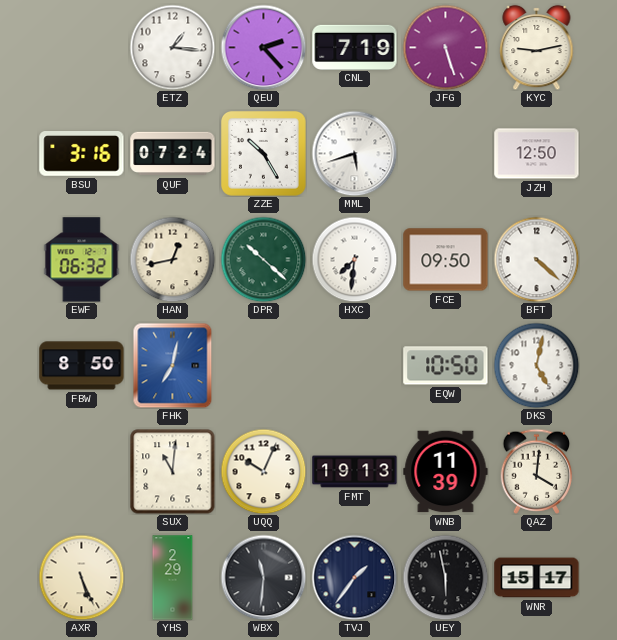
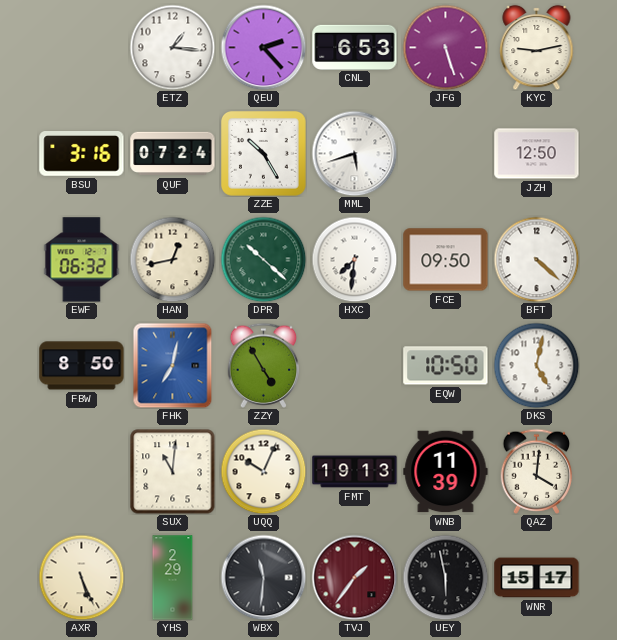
CNL: 7:19 -> 6:53 (355, 47)
ZZY: none -> 4:55 (264, 365)
TVJ dial: navy -> burgundy (354, 577)
